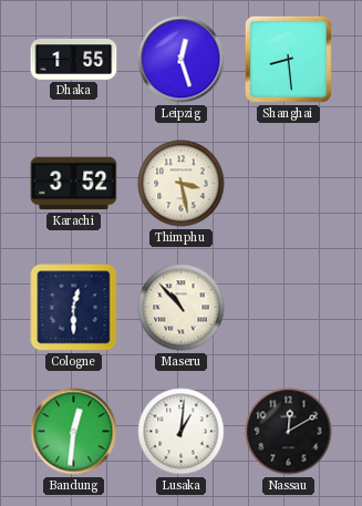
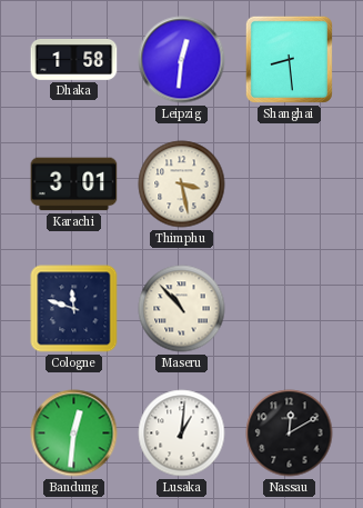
Dhaka: 1:55 -> 1:58 (74, 60)
Leipzig: 12:27 -> 12:31 (182, 60)
Karachi: 3:52 -> 3:01 (74, 185)
Cologne: 12:30 -> 11:48 (74, 309)
